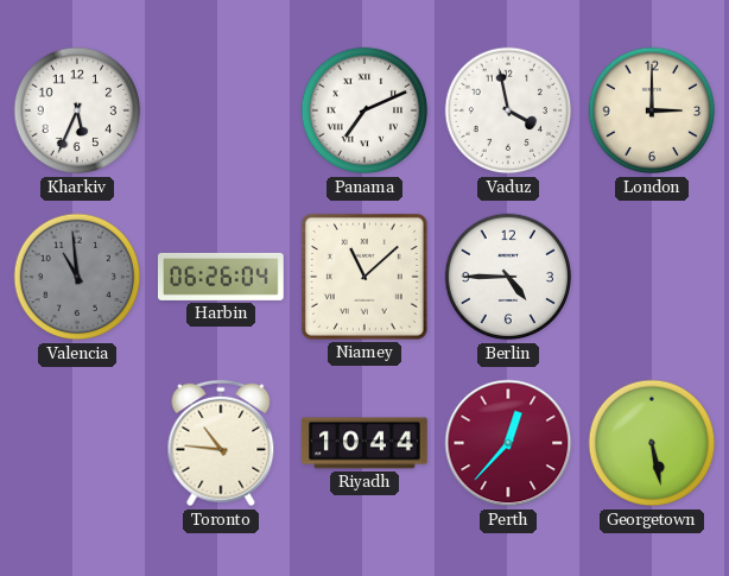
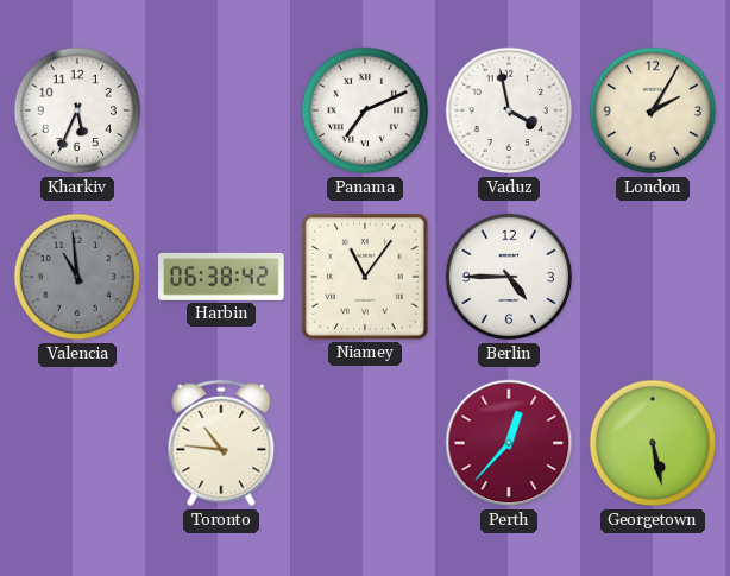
London: 3:00 -> 2:05 (653, 110)
Harbin: 06:26 -> 06:38 (221, 277)
Niamey: 11:08 -> 11:06 (365, 277)
Riyadh: 10:44 -> none (364, 443)
